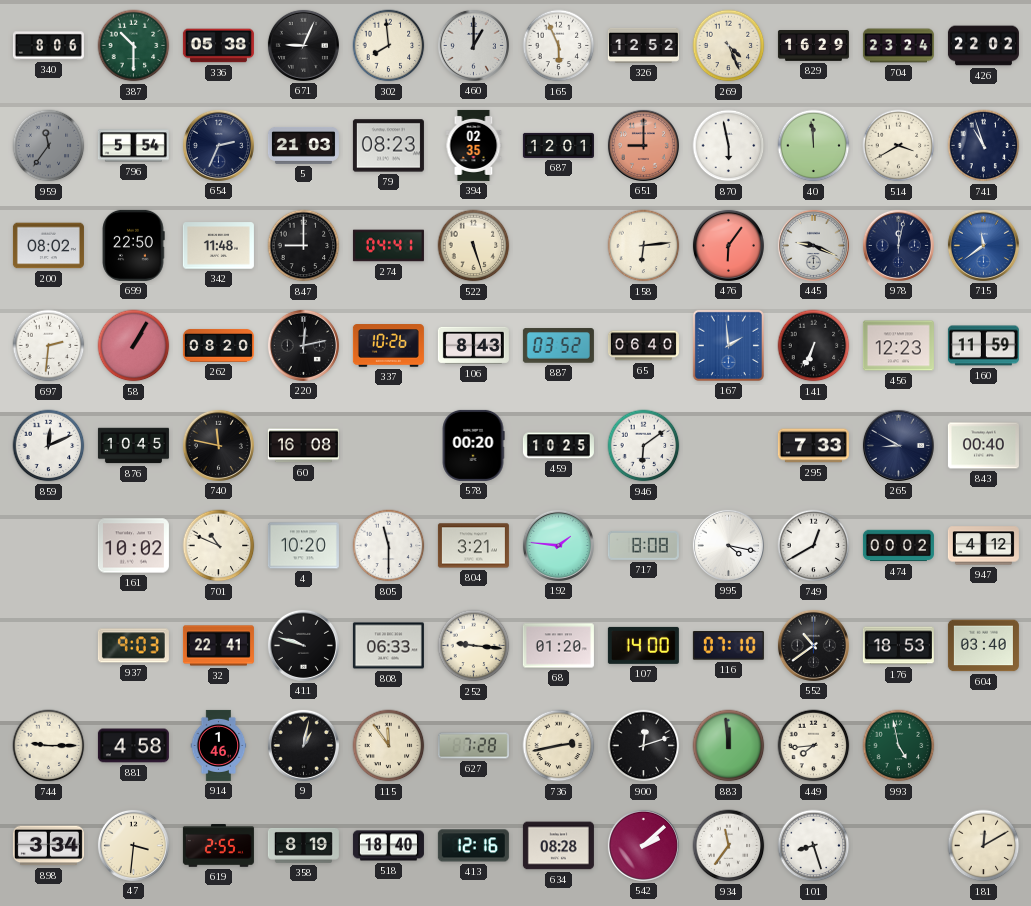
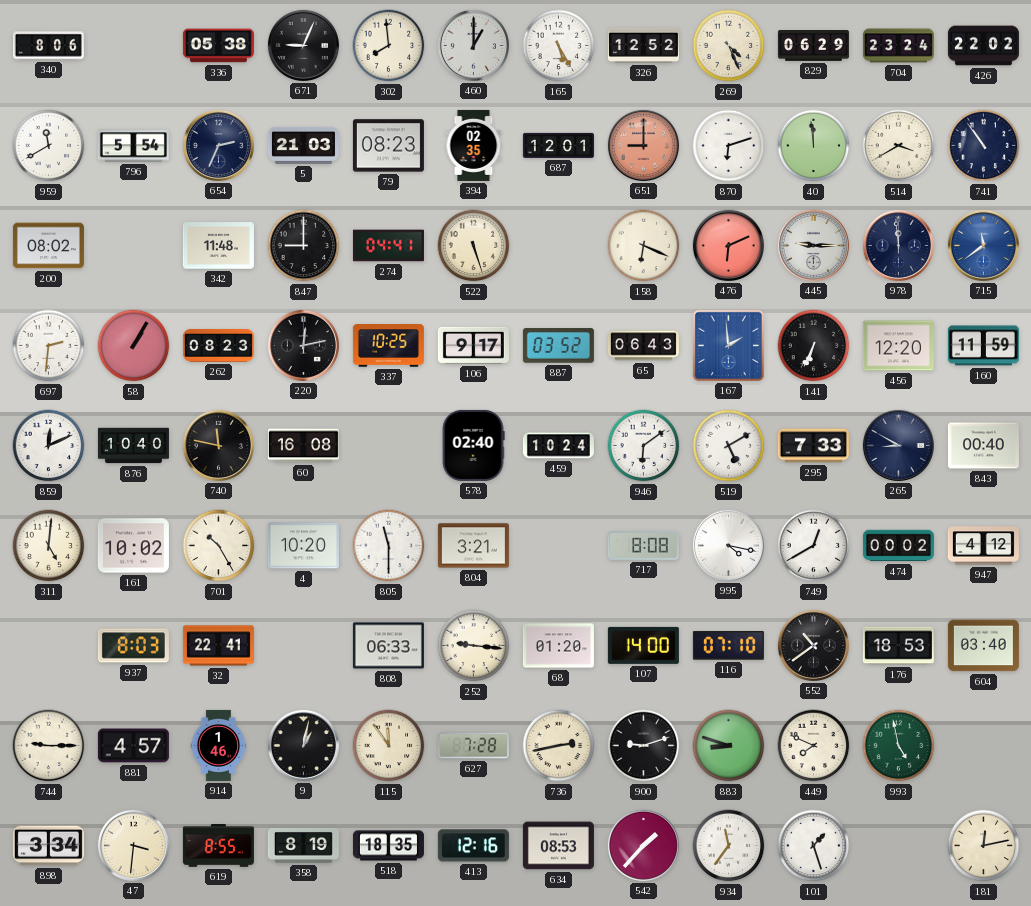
387: 10:30 -> none (134, 46)
165: 5:56 -> 5:25 (559, 46)
829: 16:29 -> 06:29 (813, 46)
959: 11:36 -> 11:40 (49, 146)
959 dial: grey -> white (49, 146)
870: 5:58 -> 6:12 (729, 146)
741: 10:57 -> 10:54 (984, 146)
699: 22:50 -> none (133, 245)
158: 6:14 -> 6:19 (644, 246)
476: 6:06 -> 6:11 (728, 245)
445: 9:19 -> 9:15 (813, 245)
978: 12:02 -> 11:59 (898, 245)
262: 08:20 -> 08:23 (218, 345)
337: 10:26 -> 10:25 (388, 346)
106: 8:43 -> 9:17 (473, 345)
65: 06:40 -> 06:43 (643, 346)
456: 12:23 -> 12:20 (898, 346)
876: 10:45 -> 10:40 (133, 446)
578: 00:20 -> 02:40 (473, 445)
459: 10:25 -> 10:24 (558, 446)
519: none -> 5:10 (729, 446)
311: none -> 5:01 (49, 546)
701: 10:49 -> 10:25 (219, 546)
192: 1:46 -> none (558, 545)
937: 9:03 -> 8:03 (133, 646)
411: 9:48 -> none (303, 645)
881: 4:58 -> 4:57 (133, 746)
900: 12:12 -> 9:12 (644, 746)
883: 11:59 -> 8:48 (729, 746)
449: 7:44 -> 7:49 (814, 746)
619: 2:55 -> 8:55 (218, 846)
518: 18:40 -> 18:35 (388, 846)
634: 08:28 -> 08:53 (558, 846)
542: 2:08 -> 1:37 (643, 845)
101: 8:27 -> 1:27 (814, 846)
181: 12:10 -> 12:13 (984, 846)
